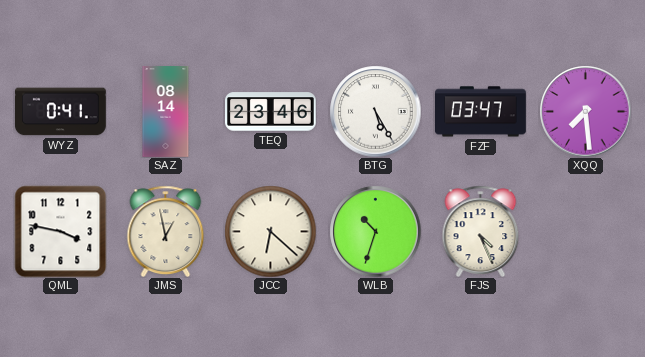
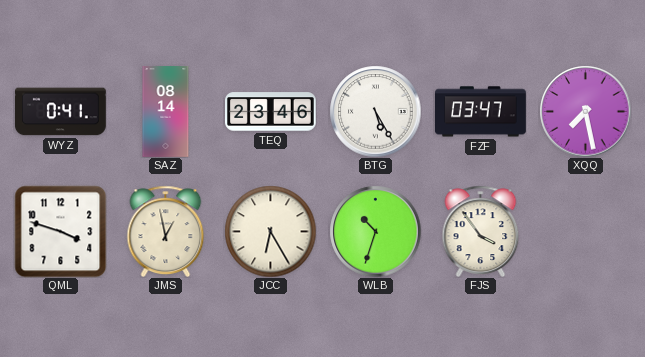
XQQ: 7:29 -> 7:28 (585, 111)
QML: 3:47 -> 3:48 (60, 231)
JCC: 6:22 -> 6:25 (270, 231)
FJS: 4:26 -> 3:54 (481, 231)
